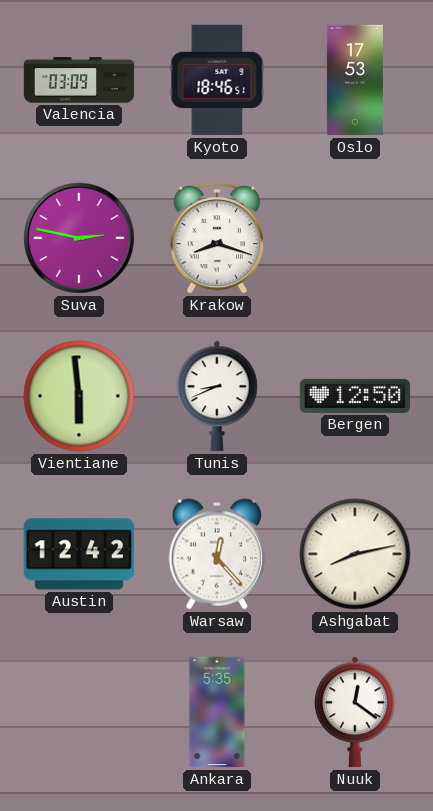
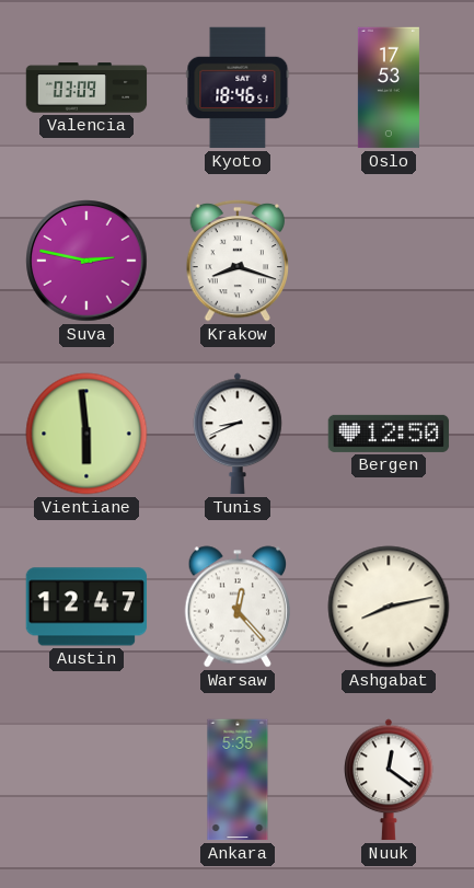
Austin: 12:42 -> 12:47 (86, 607)
